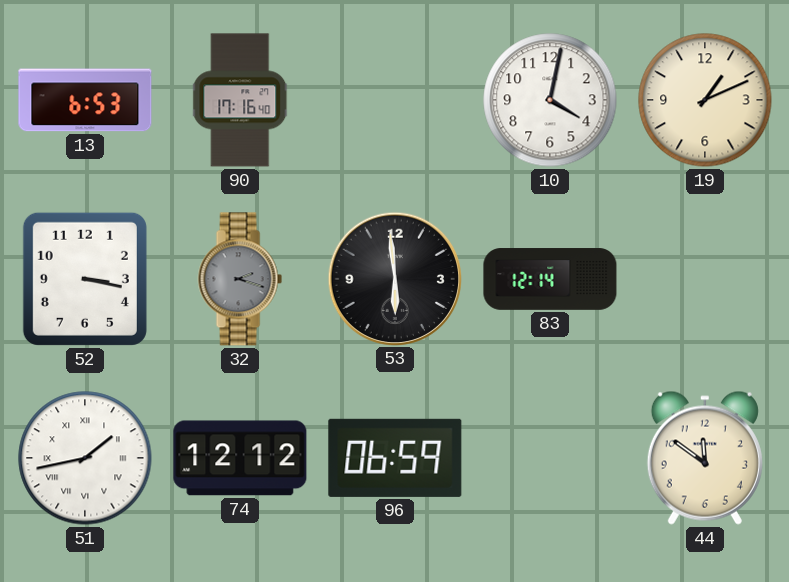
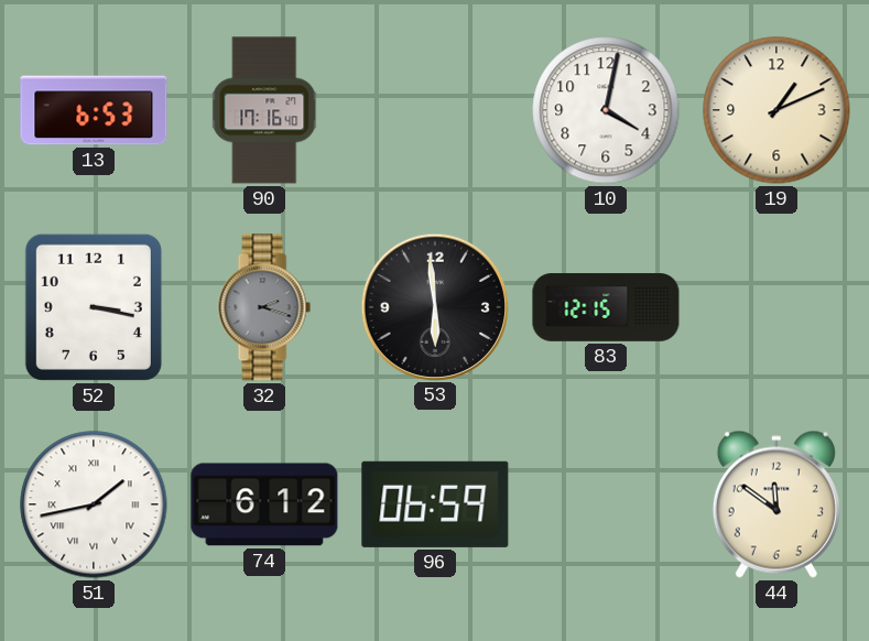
83: 12:14 -> 12:15 (606, 307)
74: 12:12 -> 6:12 (264, 504)
